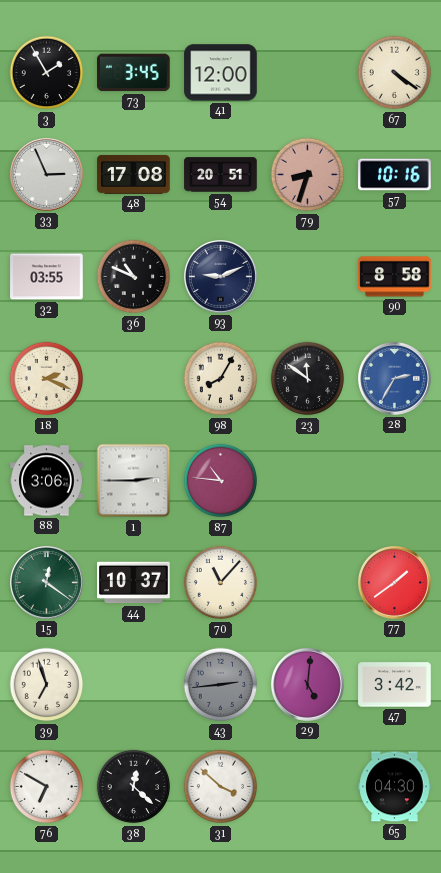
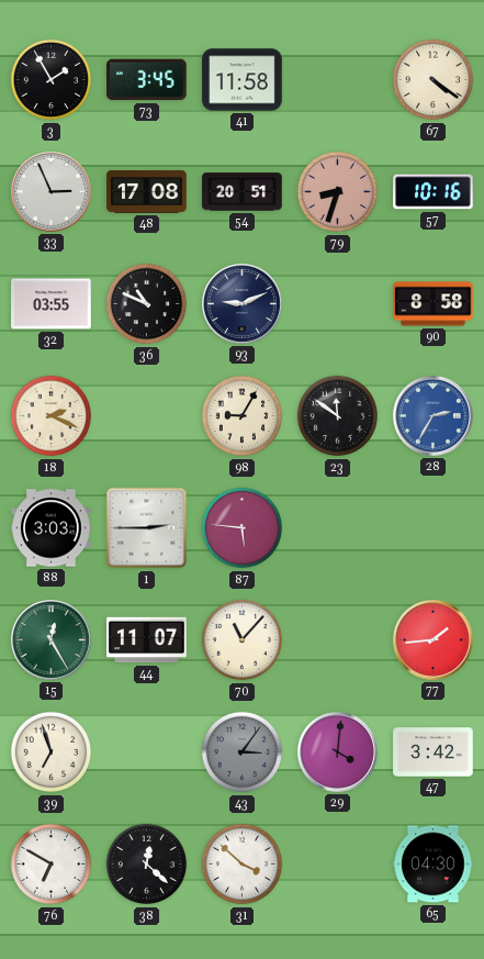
41: 12:00 -> 11:58 (243, 80)
98: 8:05 -> 9:05 (243, 416)
88: 3:06 -> 3:03 (52, 528)
87: 10:46 -> 5:46 (243, 528)
15: 12:21 -> 12:25 (52, 640)
44: 10:37 -> 11:07 (147, 640)
77: 1:39 -> 1:44 (434, 640)
43: 2:44 -> 3:06 (243, 752)
29: 5:01 -> 4:01 (338, 752)
